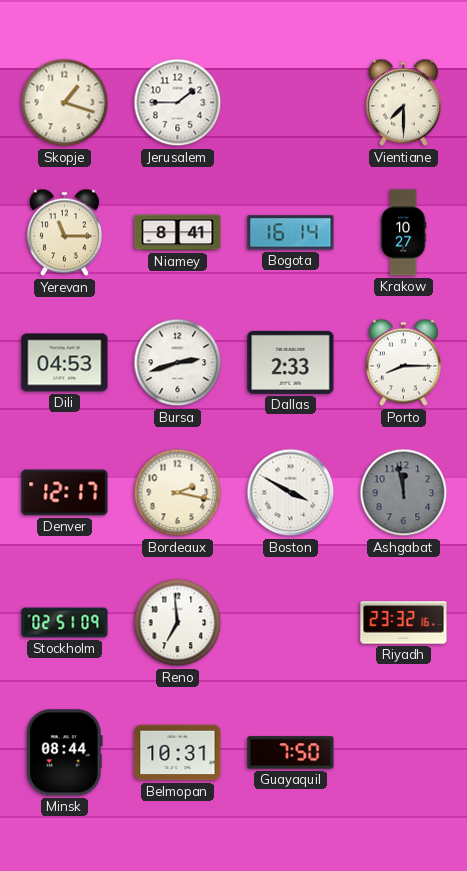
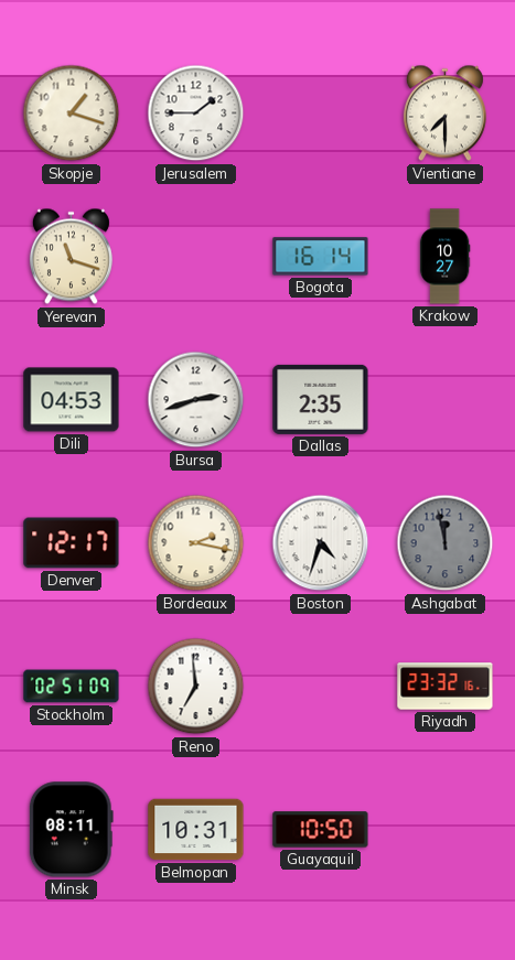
Yerevan: 11:15 -> 11:18 (71, 257)
Niamey: 8:41 -> none (178, 233)
Dallas: 2:33 -> 2:35 (321, 399)
Porto: 8:15 -> none (403, 363)
Boston: 3:50 -> 4:33 (321, 543)
Minsk: 08:44 -> 08:11 (71, 830)
Guayaquil: 7:50 -> 10:50 (321, 830)
